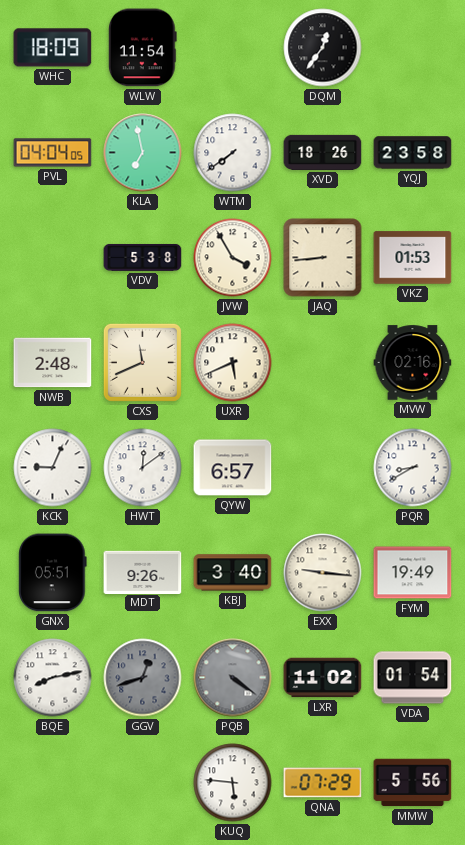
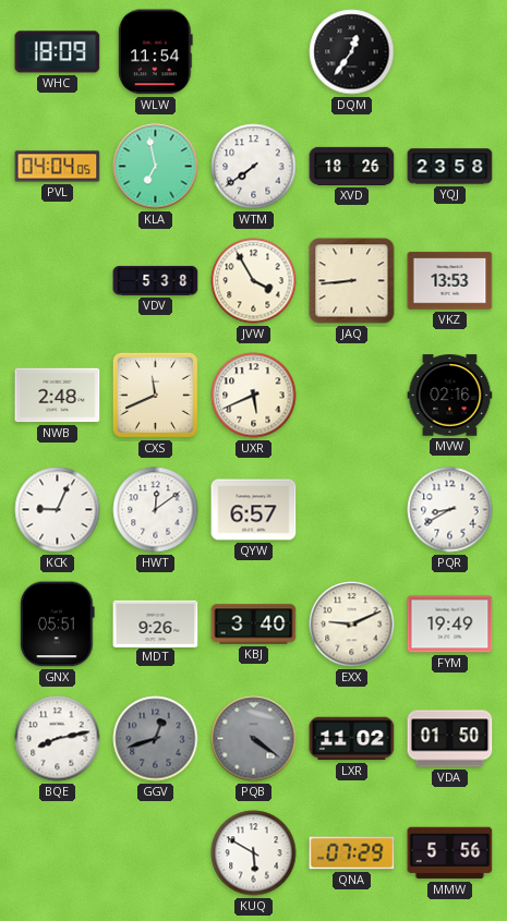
VKZ: 01:53 -> 13:53 (450, 281)
EXX: 9:16 -> 9:11 (352, 625)
VDA: 01:54 -> 01:50 (450, 739)
KUQ: 5:46 -> 5:50 (254, 853)
